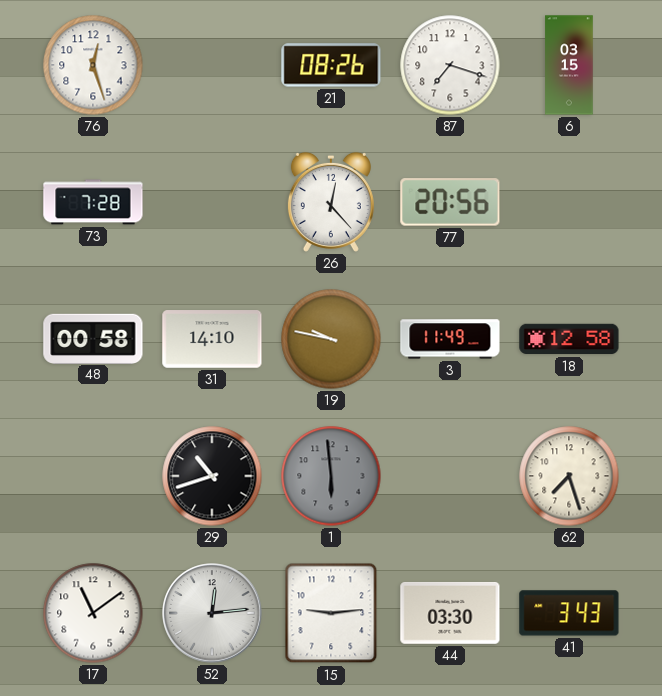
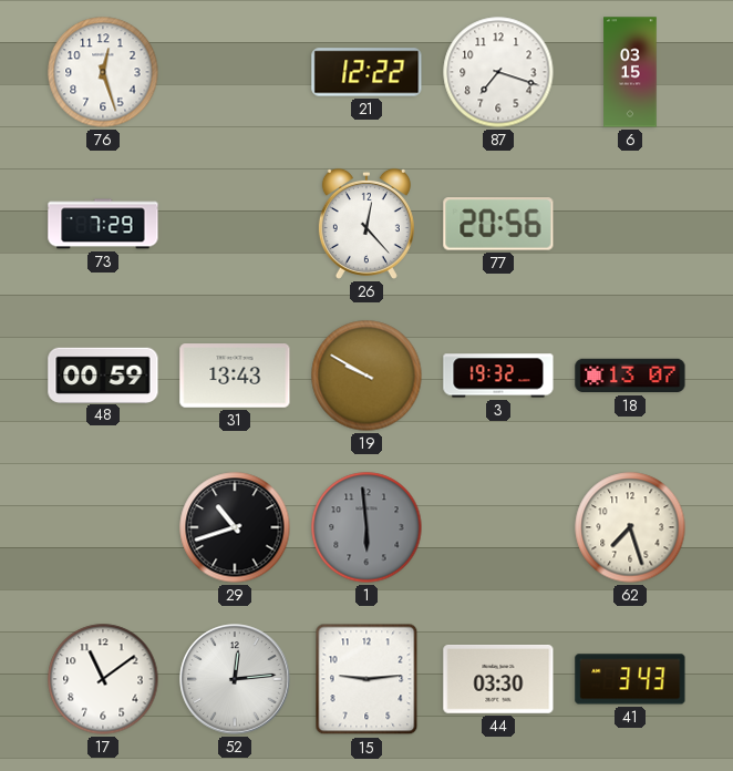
21: 08:26 -> 12:22 (366, 72)
73: 7:28 -> 7:29 (103, 224)
48: 00:58 -> 00:59 (103, 374)
31: 14:10 -> 13:43 (235, 376)
19: 9:47 -> 9:50 (366, 376)
3: 11:49 -> 19:32 (498, 376)
18: 12:58 -> 13:07 (630, 376)
